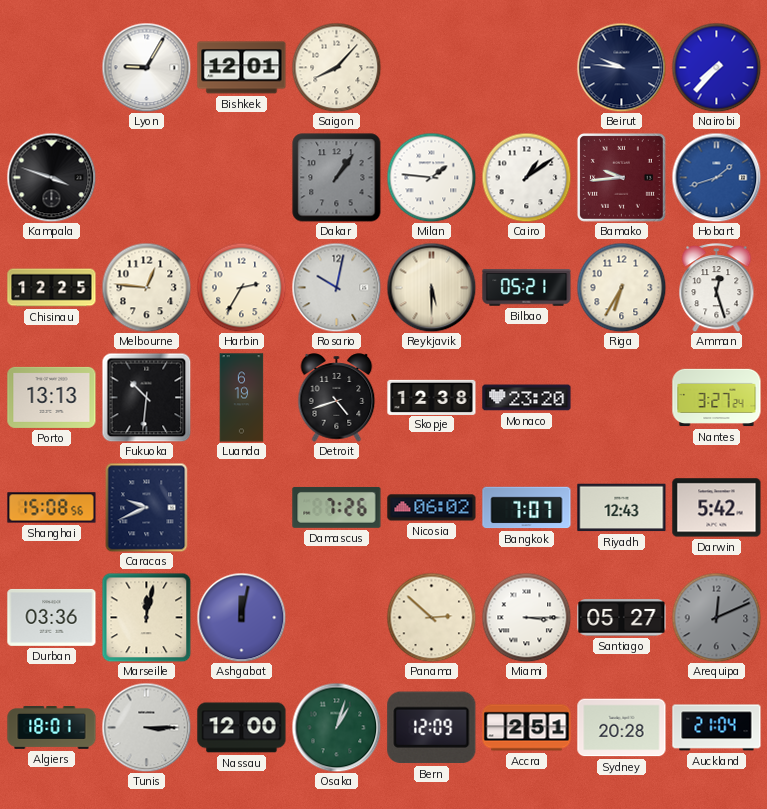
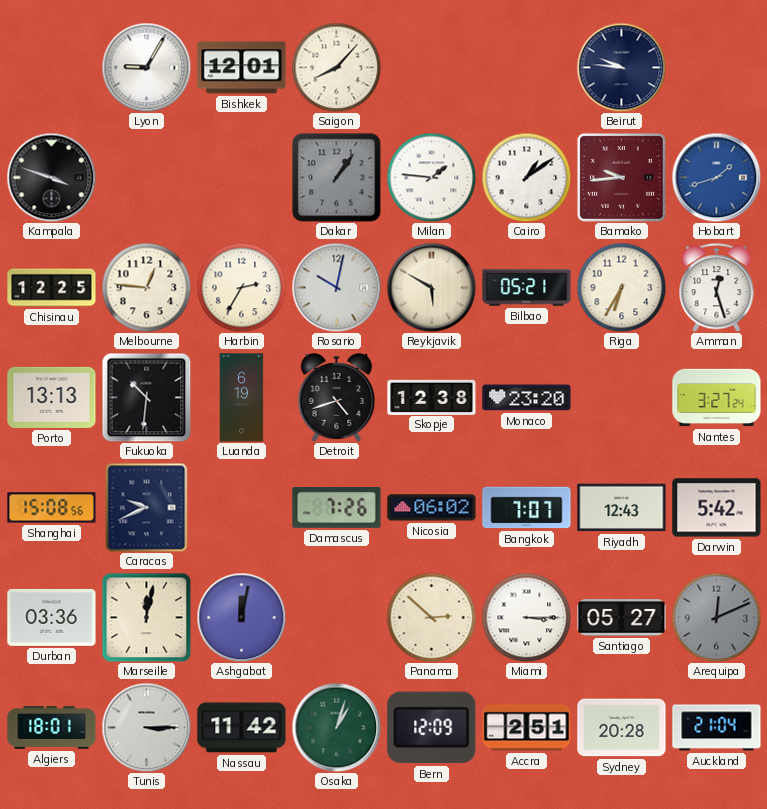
Nairobi: 7:37 -> none (716, 67)
Reykjavik: 5:30 -> 5:50 (431, 287)
Nassau: 12:00 -> 11:42 (242, 728)
